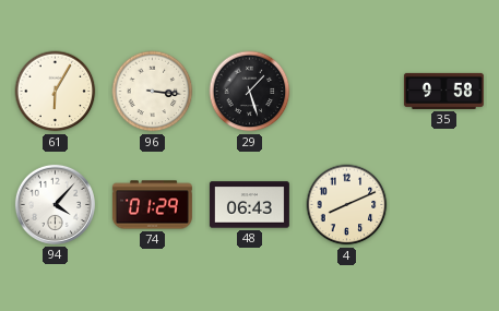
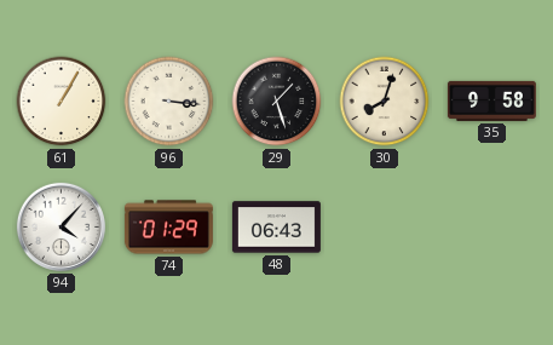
61: 6:05 -> 1:05 (62, 102)
30: none -> 8:03 (385, 102)
4: 8:11 -> none (347, 205)
